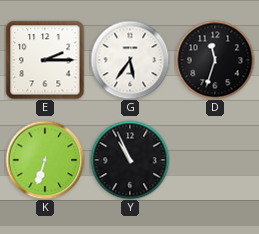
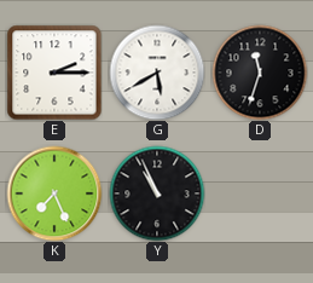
G: 5:36 -> 5:40 (157, 73)
K: 6:33 -> 7:26 (54, 194)
